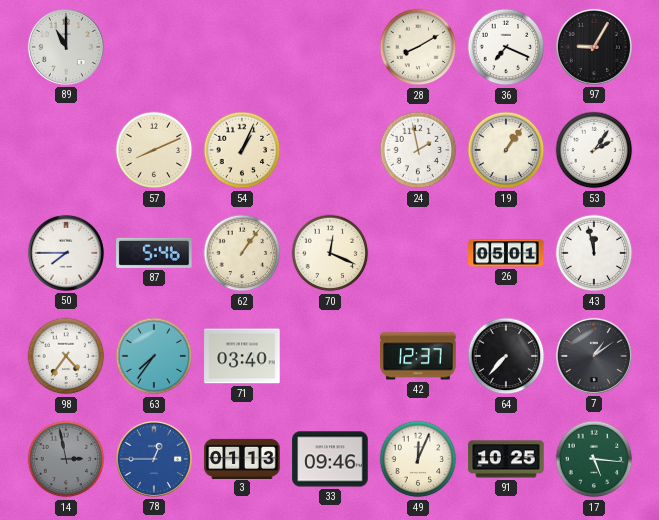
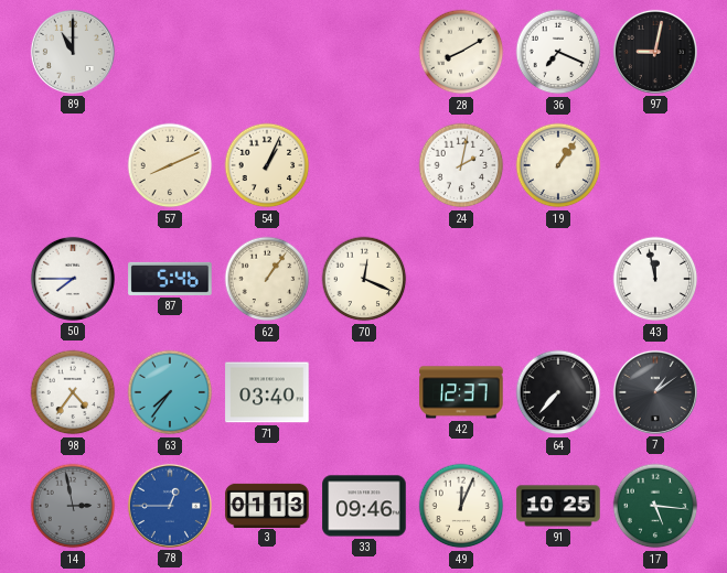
97: 9:05 -> 9:02 (655, 52)
24: 1:58 -> 2:02 (461, 165)
53: 2:06 -> none (594, 150)
26: 05:01 -> none (506, 253)
